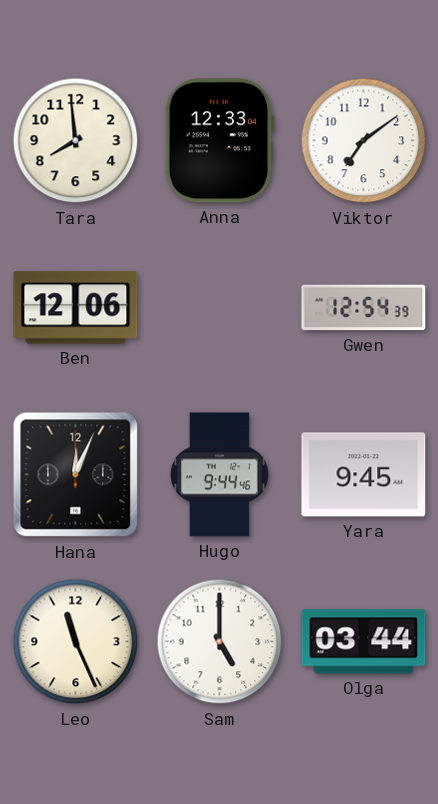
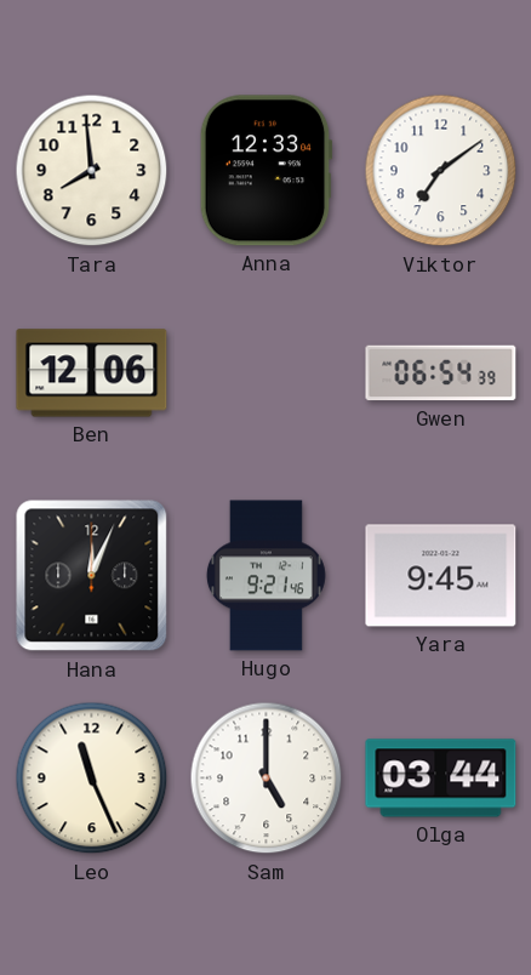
Gwen: 12:54 -> 06:54 (441, 374)
Hugo: 9:44 -> 9:21 (265, 576)
